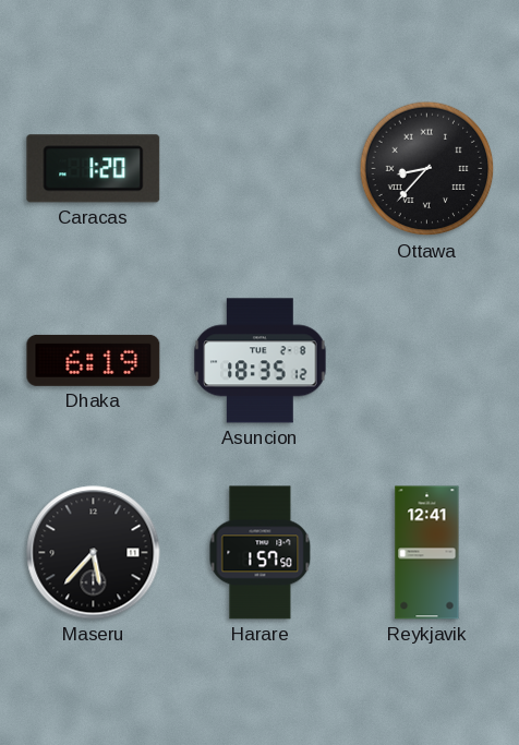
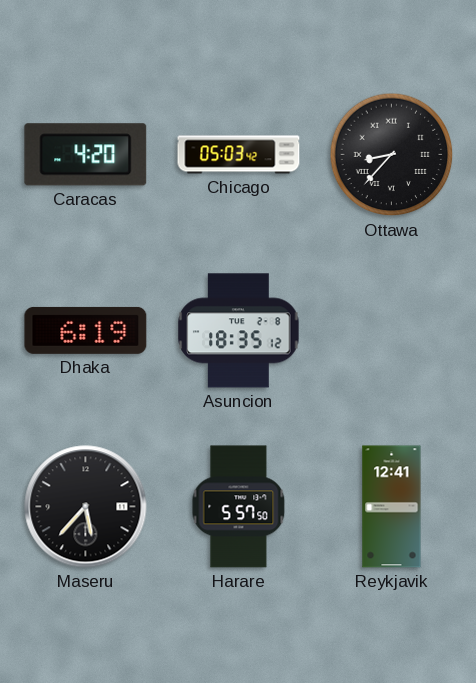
Caracas: 1:20 -> 4:20 (86, 155)
Chicago: none -> 05:03 (239, 155)
Harare: 1:57 -> 5:57 (239, 507)
